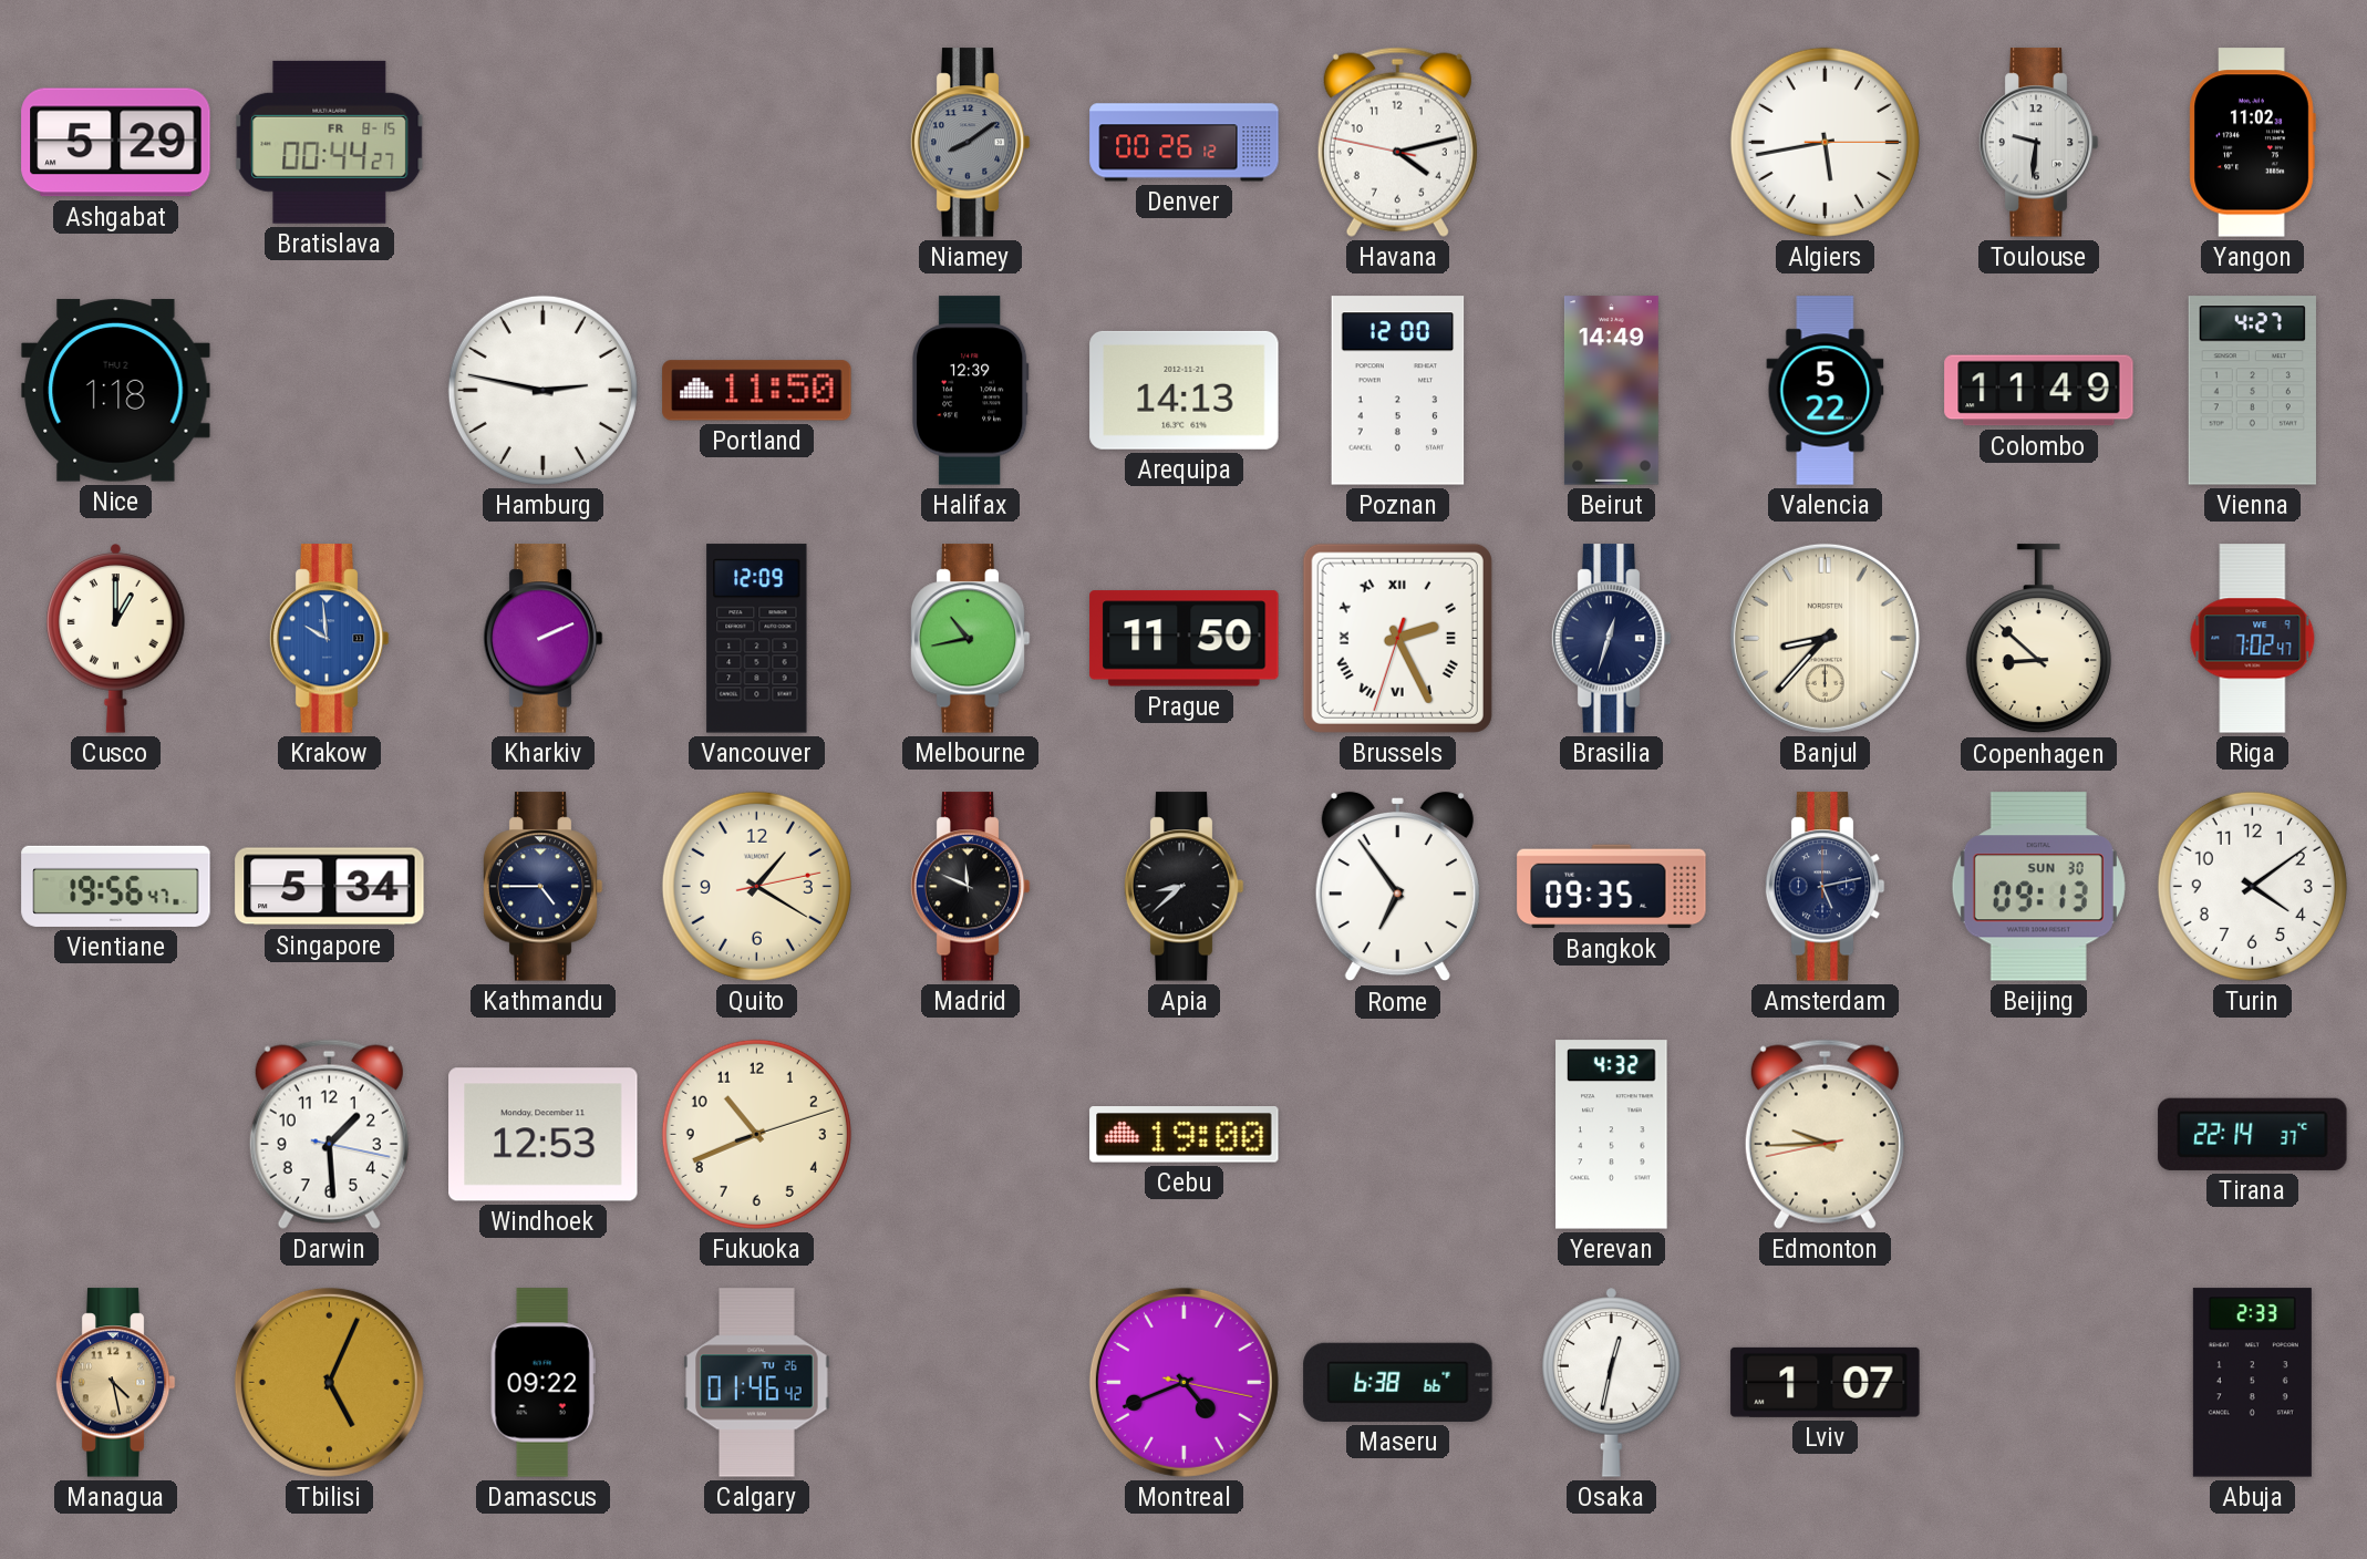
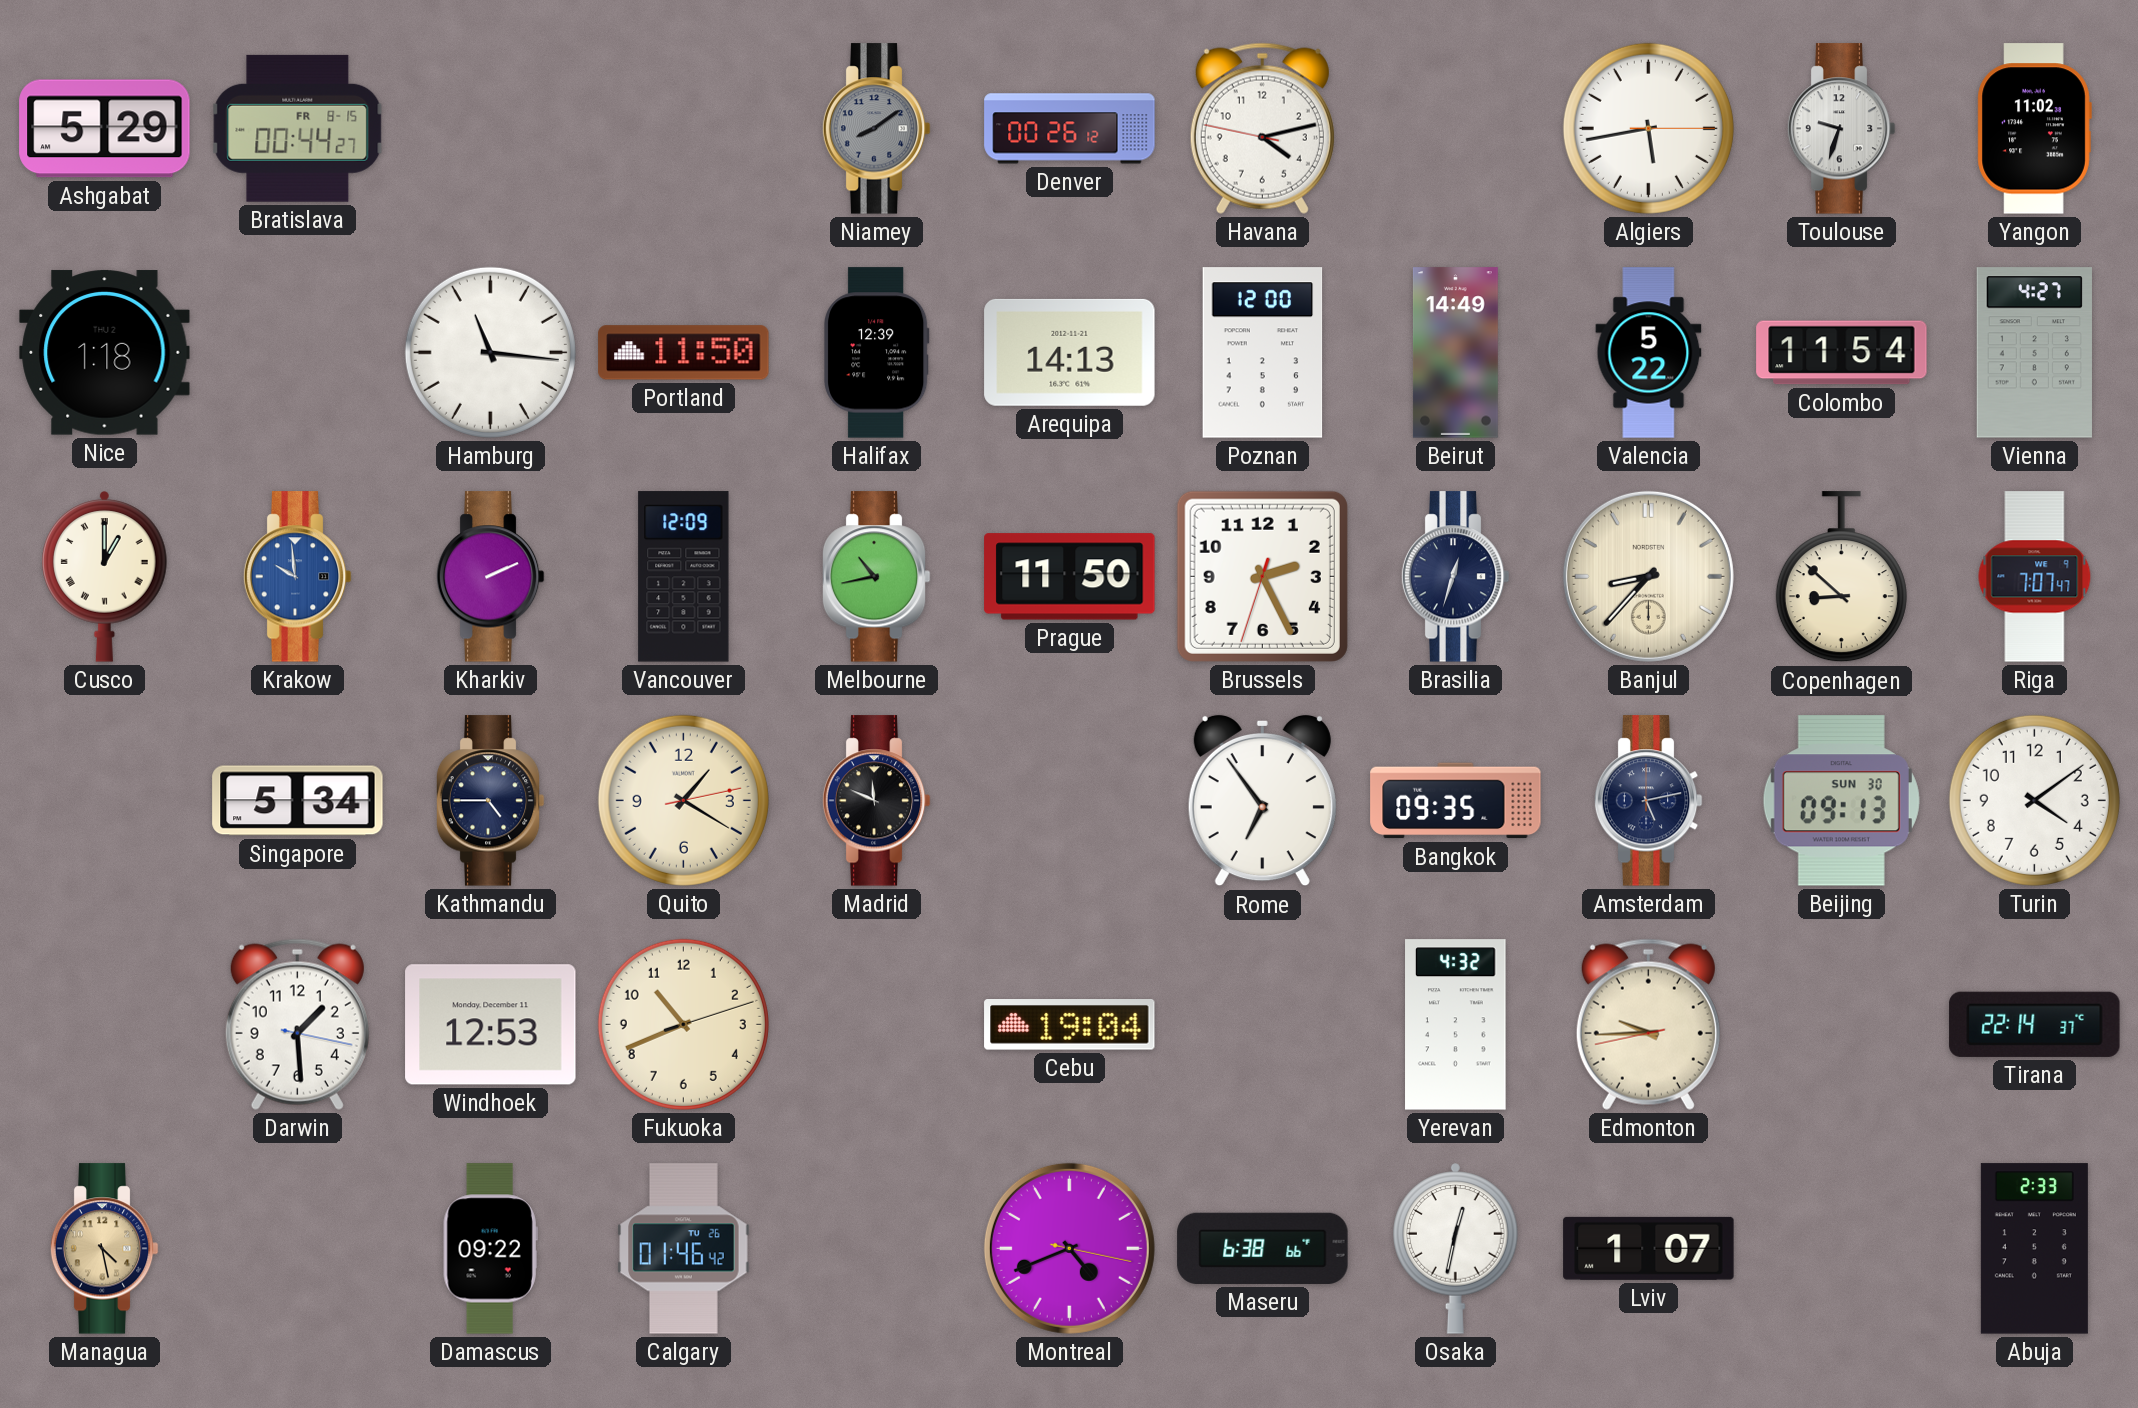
Toulouse: 9:31 -> 9:33 (1841, 129)
Hamburg: 2:47 -> 11:16 (490, 352)
Colombo: 11:49 -> 11:54 (1842, 353)
Brussels numerals: Roman -> Arabic (1262, 576)
Riga: 7:02 -> 7:07 (2035, 577)
Vientiane: 19:56 -> none (116, 886)
Apia: 8:38 -> none (1184, 887)
Cebu: 19:00 -> 19:04 (1070, 1025)
Tbilisi: 5:04 -> none (329, 1382)
